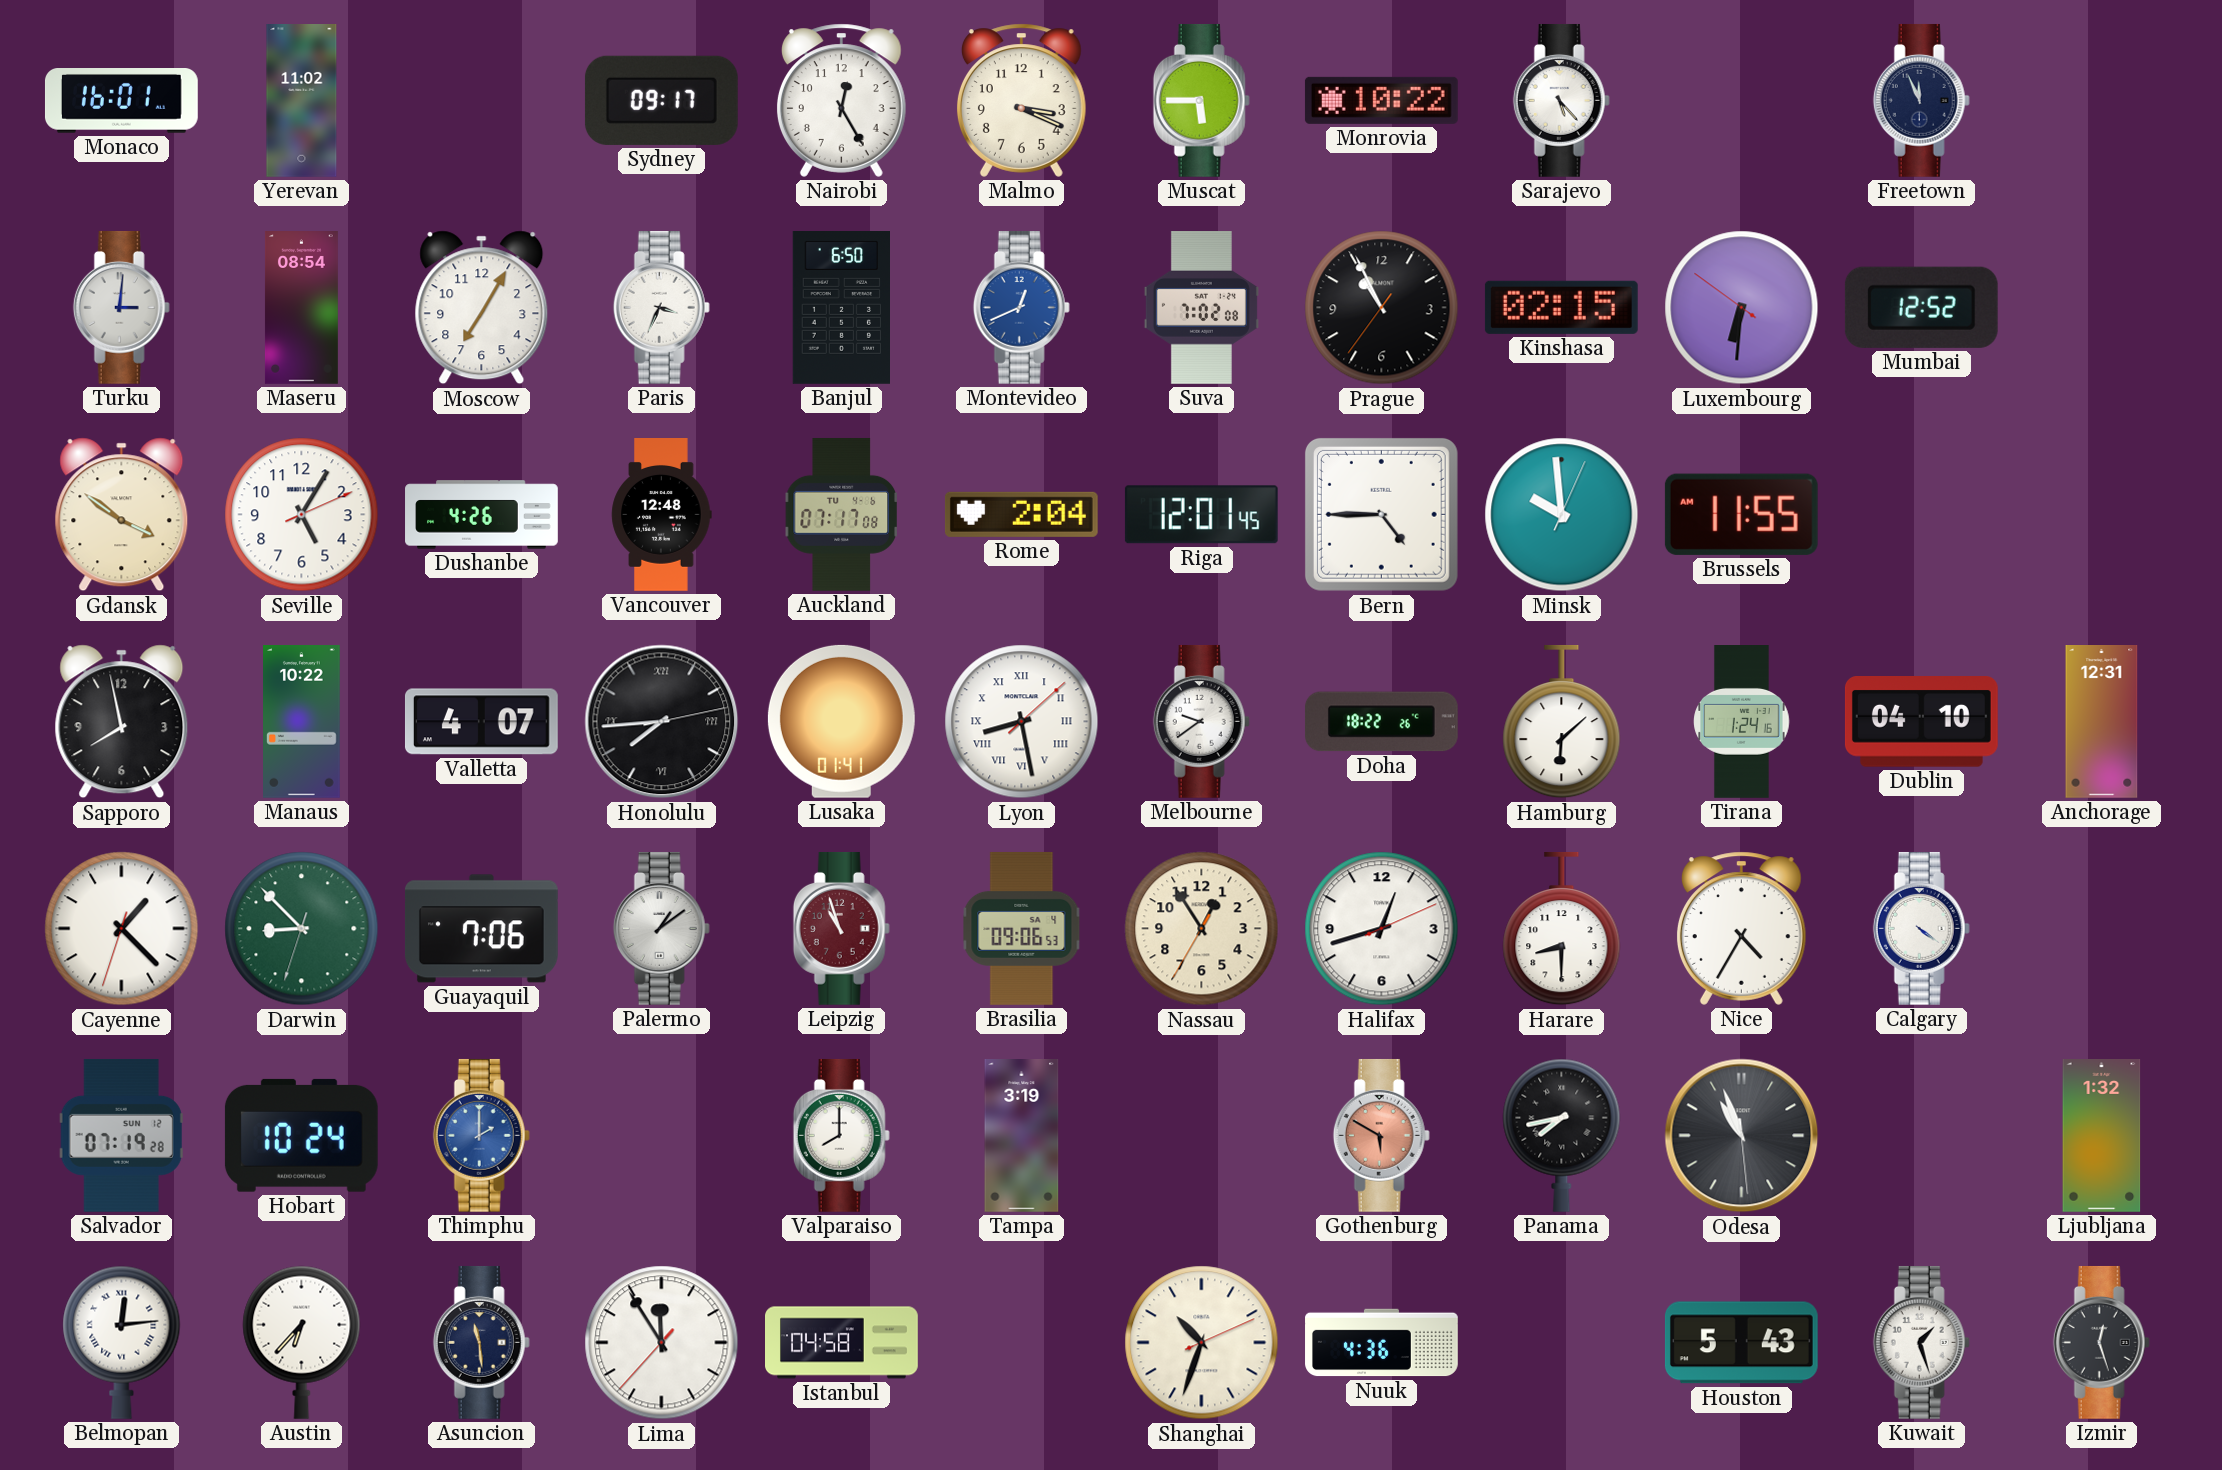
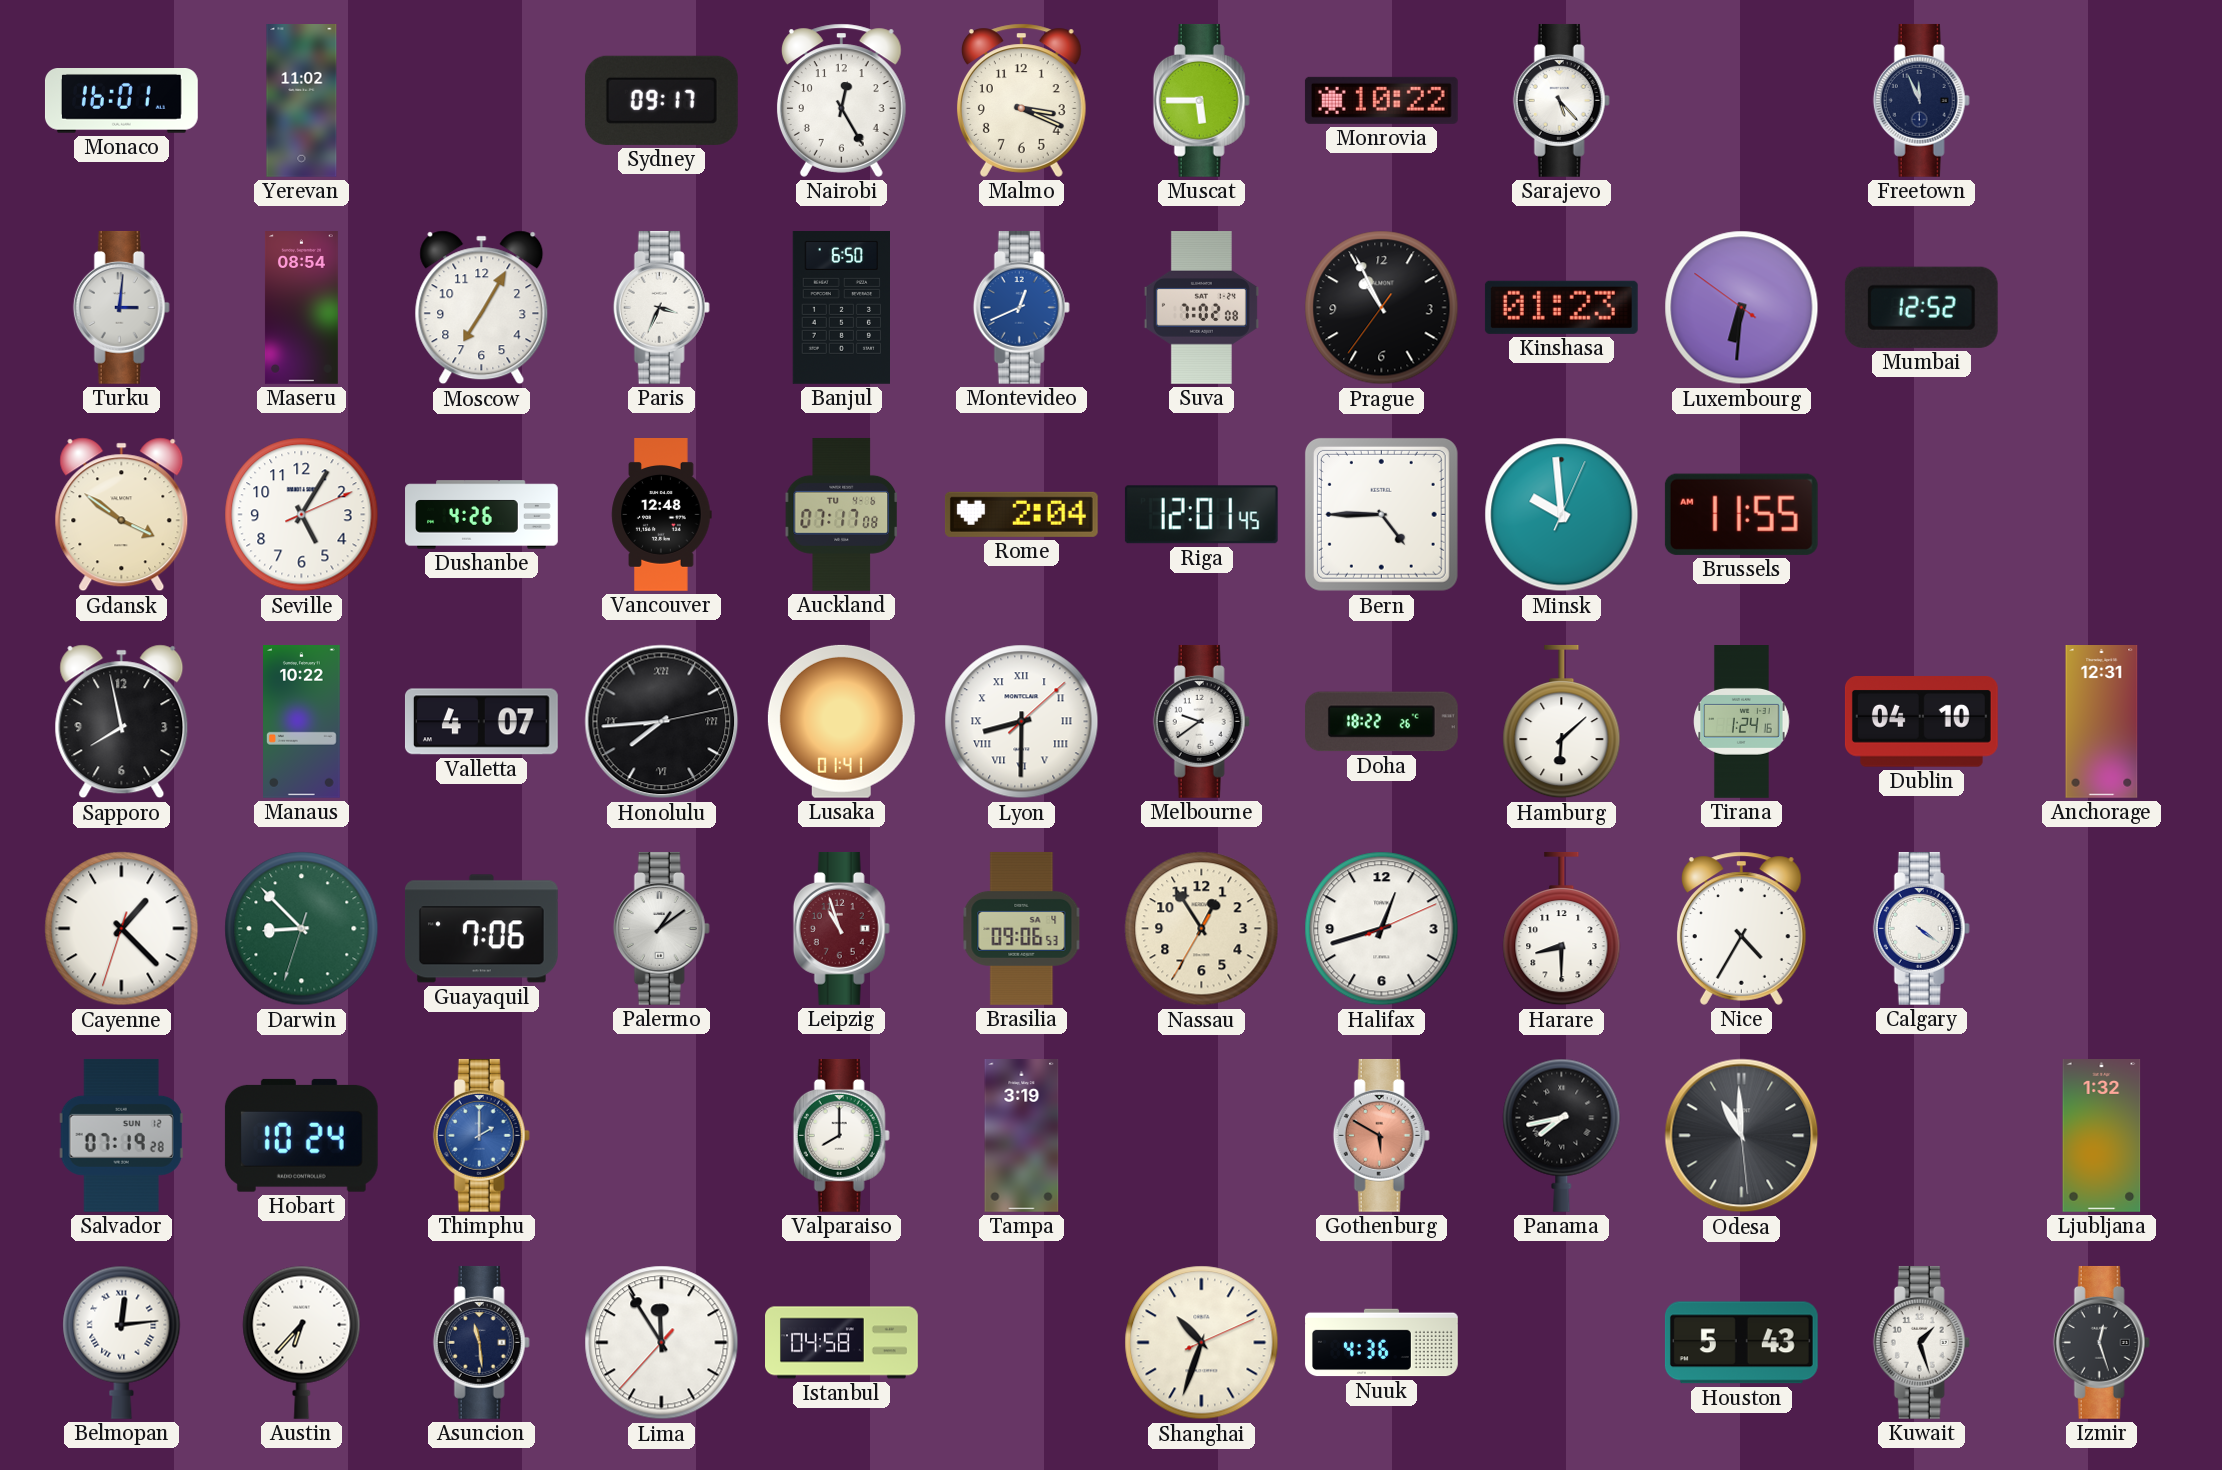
Kinshasa: 02:15 -> 01:23 (1561, 307)
Lyon: 8:28 -> 8:30 (1022, 722)
Odesa: 10:56 -> 10:59 (1742, 1136)
